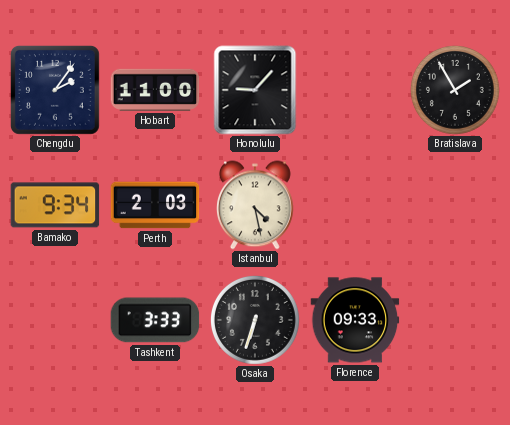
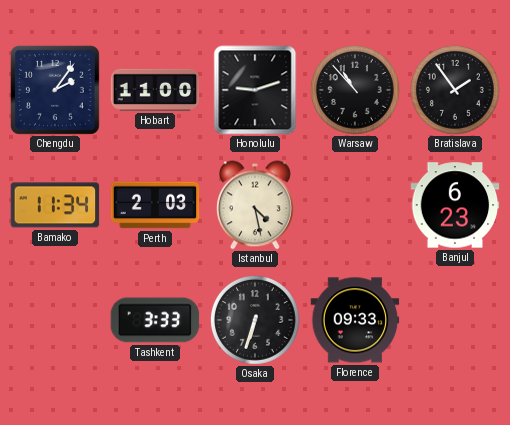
Honolulu: 9:07 -> 9:12 (255, 90)
Warsaw: none -> 10:53 (355, 90)
Bratislava: 1:55 -> 1:54 (455, 90)
Bamako: 9:34 -> 11:34 (55, 205)
Banjul: none -> 6:23 (455, 205)
